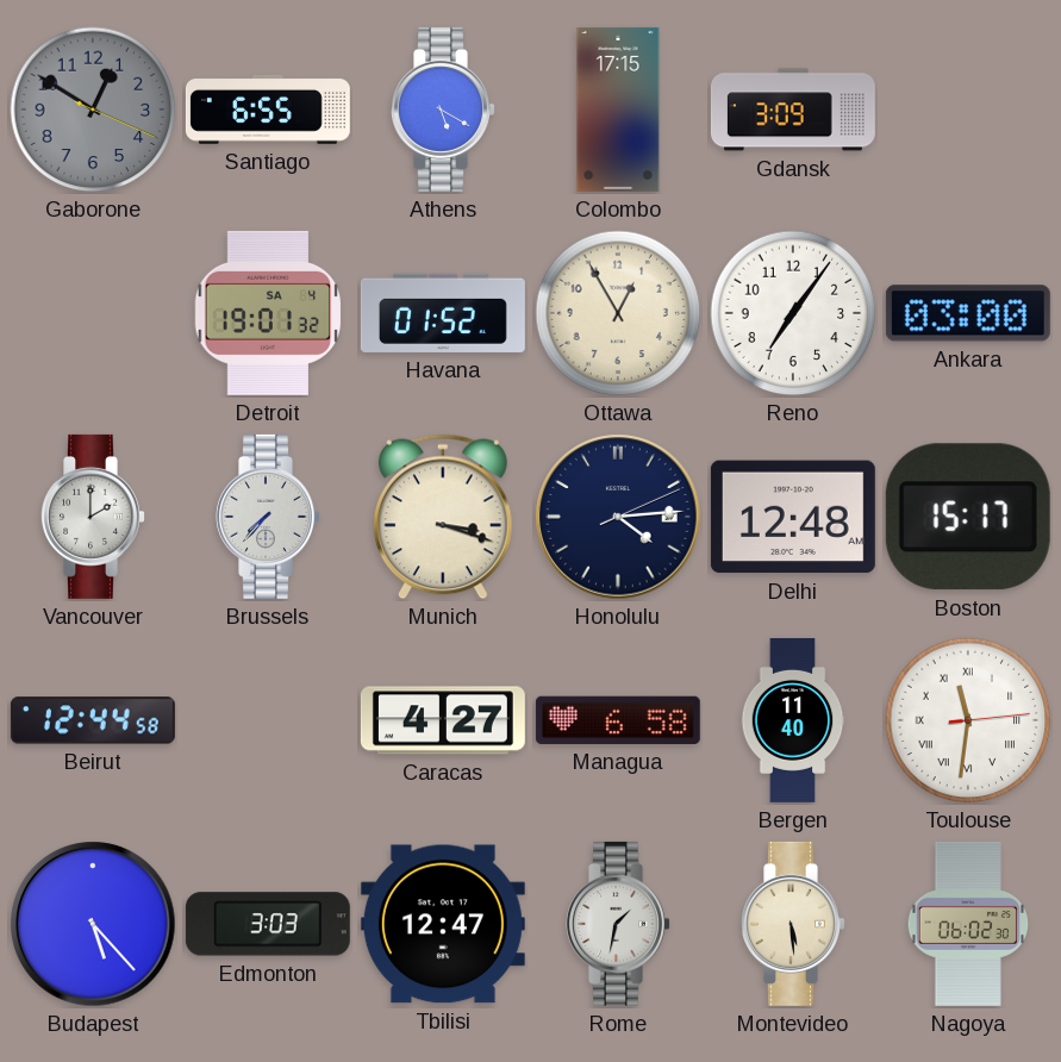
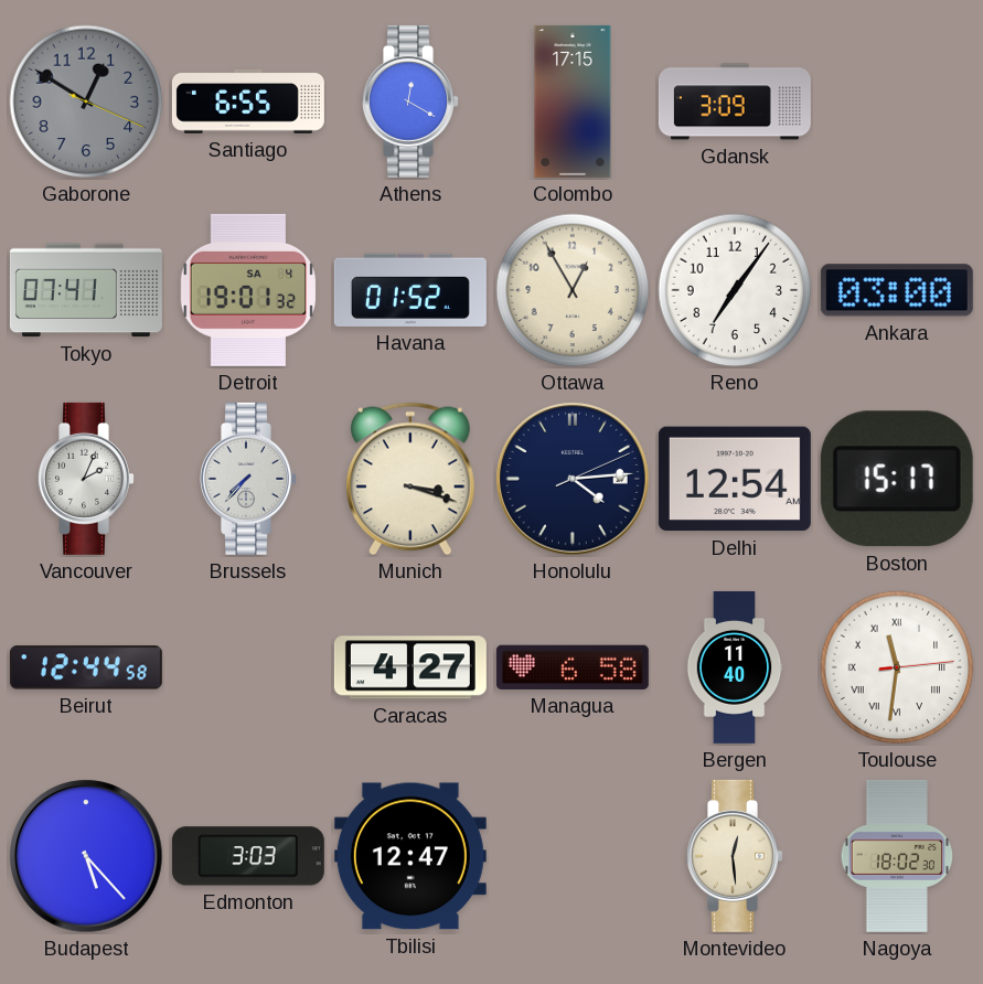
Athens: 5:20 -> 12:20 (412, 101)
Tokyo: none -> 07:41 (86, 290)
Vancouver: 2:00 -> 2:04 (87, 479)
Delhi: 12:48 -> 12:54 (735, 479)
Rome: 1:32 -> none (619, 924)
Montevideo: 5:29 -> 12:29 (736, 856)
Nagoya: 06:02 -> 18:02 (896, 856)
